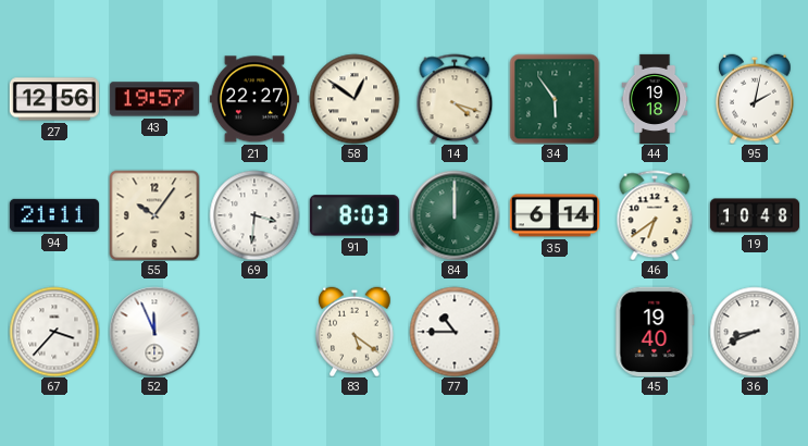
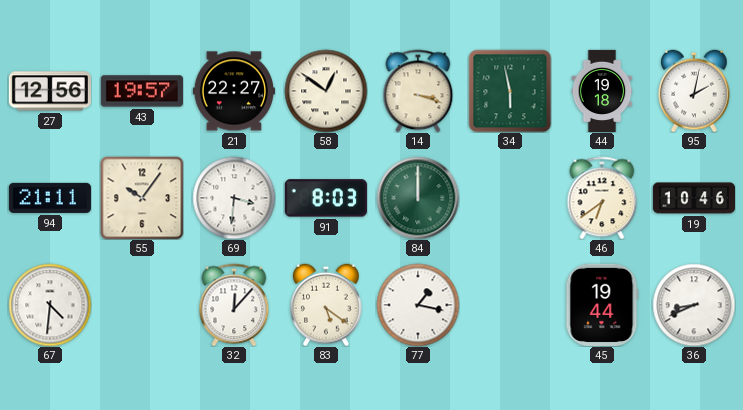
14: 4:18 -> 3:18 (418, 91)
34: 5:54 -> 5:58 (510, 91)
35: 6:14 -> none (555, 215)
19: 10:48 -> 10:46 (693, 198)
67: 3:37 -> 4:31 (50, 305)
52: 11:56 -> none (154, 332)
32: none -> 12:07 (234, 305)
77: 10:45 -> 1:17 (418, 305)
45: 19:40 -> 19:44 (602, 305)
